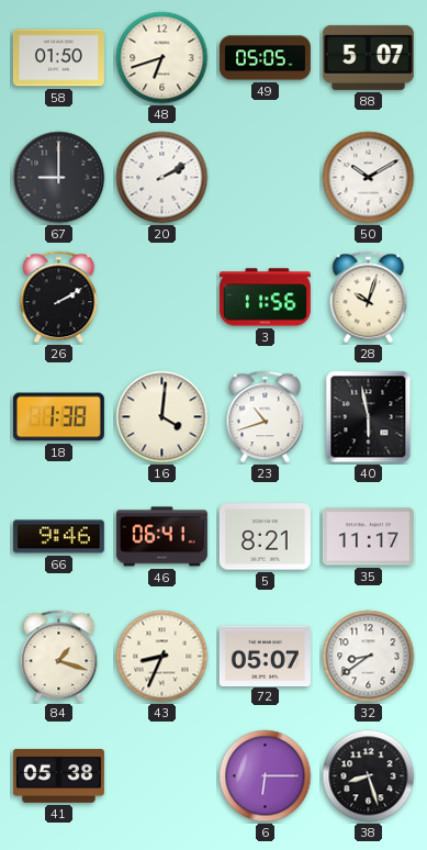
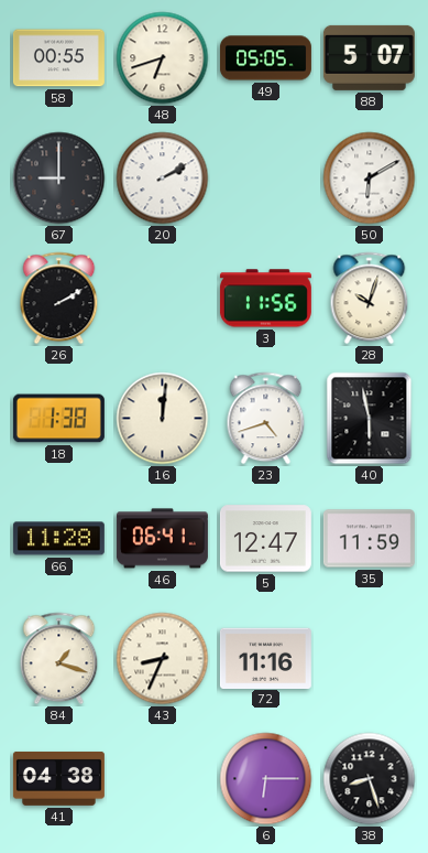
58: 01:50 -> 00:55 (58, 58)
50: 10:10 -> 6:10 (370, 179)
16: 4:01 -> 12:01 (163, 419)
23: 10:42 -> 4:42 (266, 419)
66: 9:46 -> 11:28 (58, 539)
5: 8:21 -> 12:47 (265, 539)
35: 11:17 -> 11:59 (369, 539)
72: 05:07 -> 11:16 (265, 658)
32: 8:39 -> none (369, 657)
41: 05:38 -> 04:38 (58, 778)
